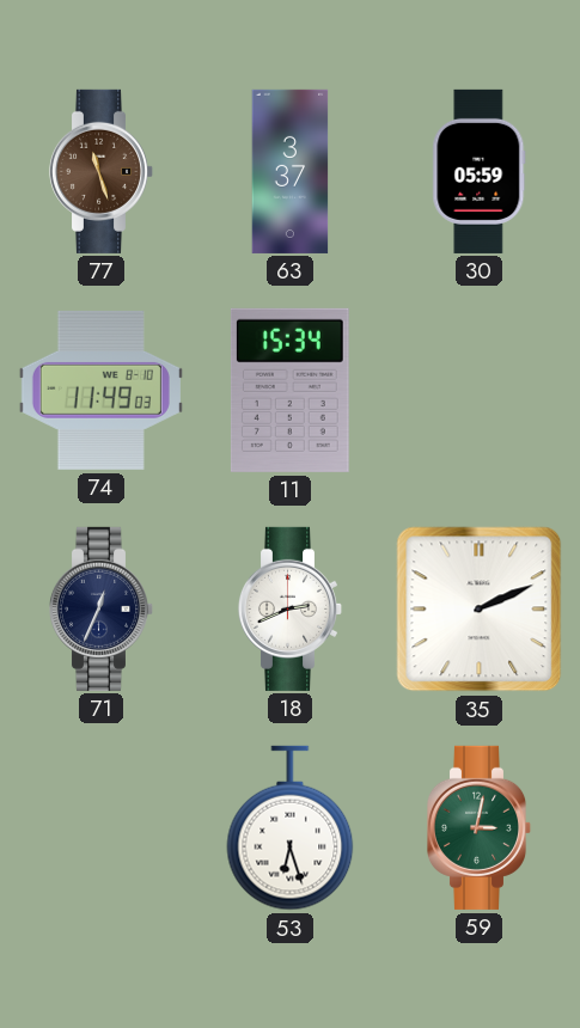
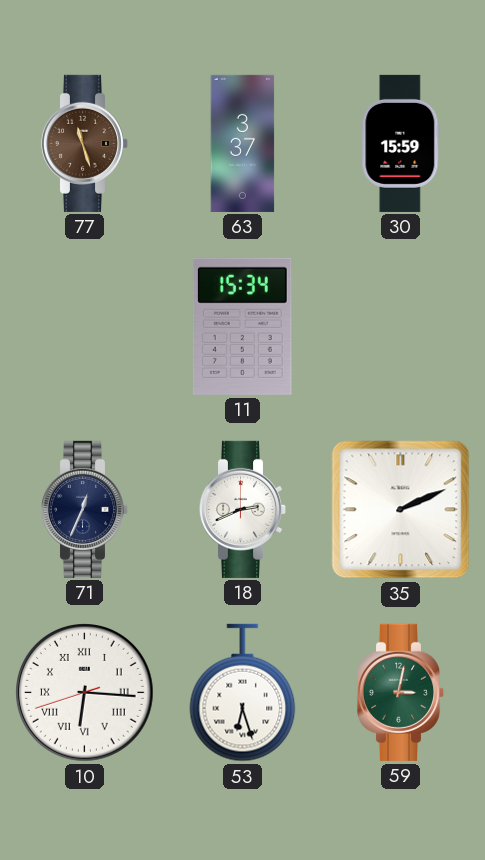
30: 05:59 -> 15:59 (401, 143)
74: 11:49 -> none (100, 390)
10: none -> 6:15 (85, 693)
